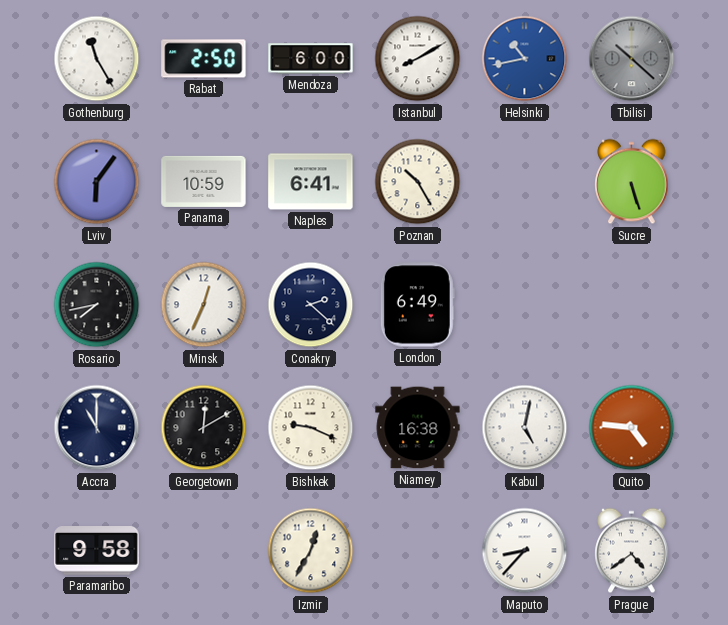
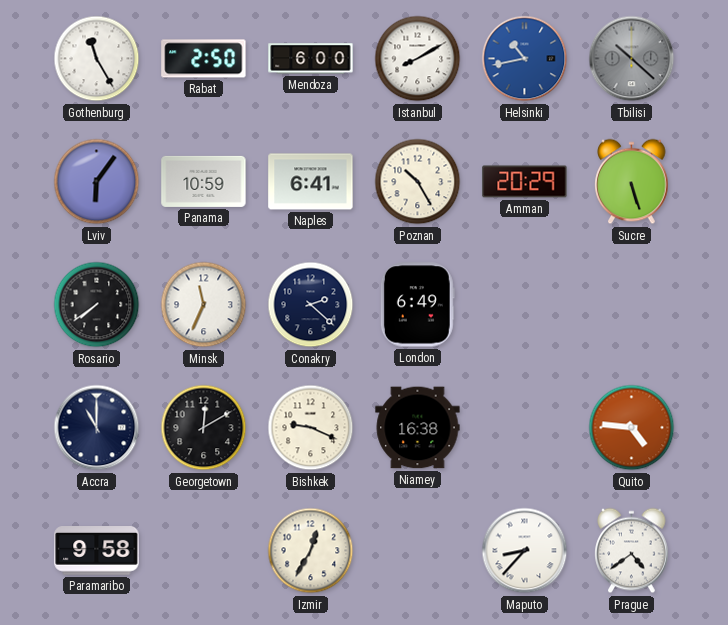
Amman: none -> 20:29 (525, 182)
Rosario: 7:43 -> 7:39 (97, 305)
Minsk: 12:34 -> 11:34 (204, 305)
Kabul: 5:02 -> none (525, 428)
